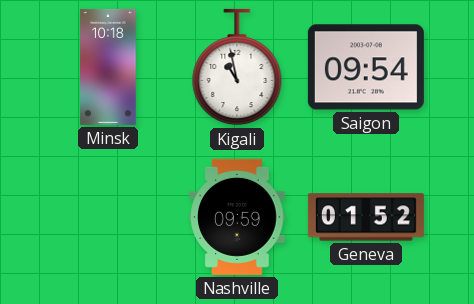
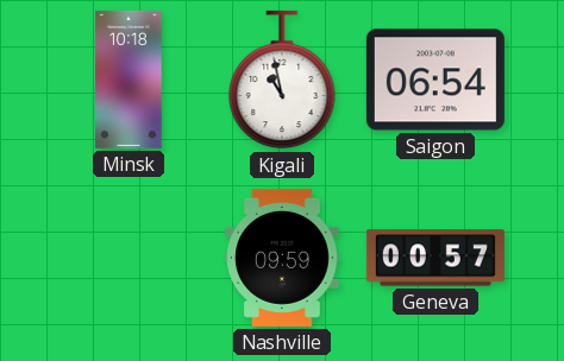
Saigon: 09:54 -> 06:54 (435, 80)
Geneva: 01:52 -> 00:57 (435, 258)
